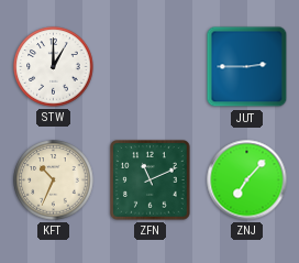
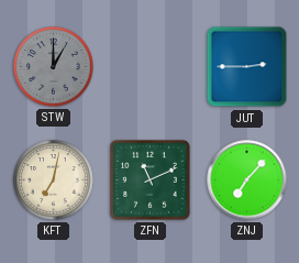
STW dial: white -> grey (54, 67)
KFT: 10:34 -> 7:02 (54, 180)
